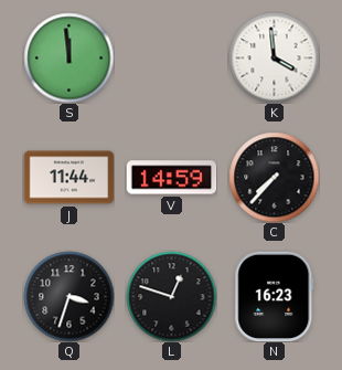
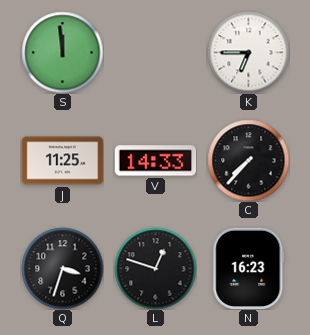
K: 3:59 -> 6:45 (248, 52)
J: 11:44 -> 11:25 (62, 161)
V: 14:59 -> 14:33 (155, 161)
